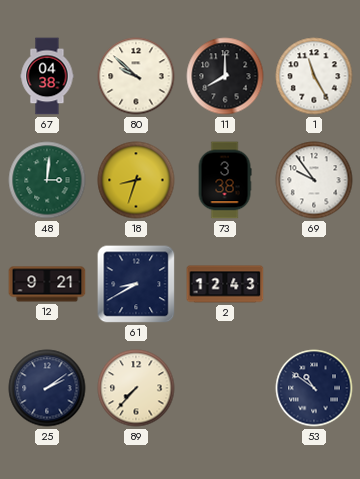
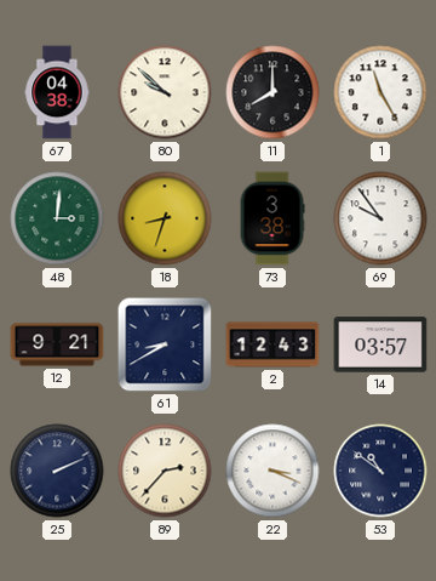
14: none -> 03:57 (380, 344)
25: 2:09 -> 2:11 (57, 471)
89: 7:37 -> 2:37 (165, 471)
22: none -> 3:19 (272, 471)
